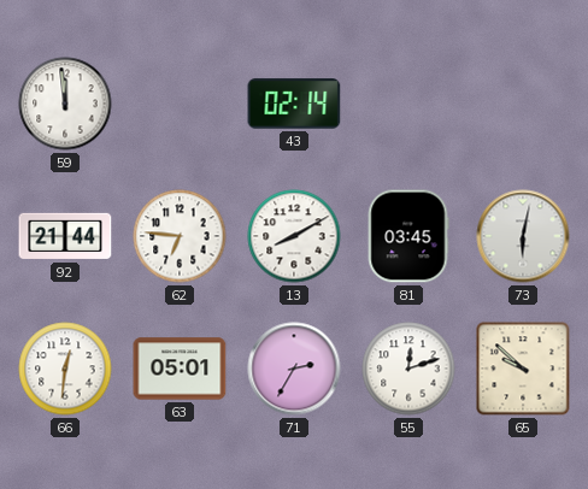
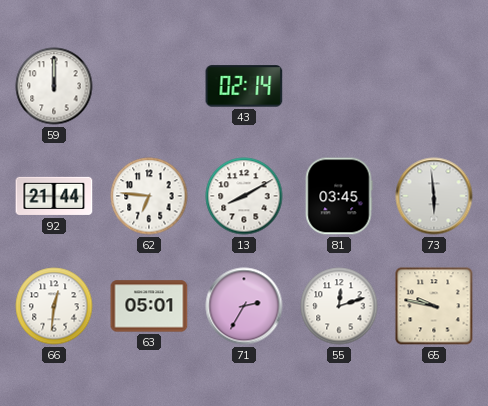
59: 11:59 -> 12:00 (54, 86)
73: 6:02 -> 5:59 (434, 196)
65: 9:52 -> 9:47 (434, 306)
